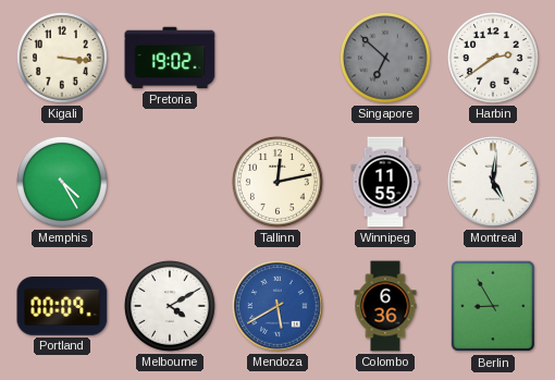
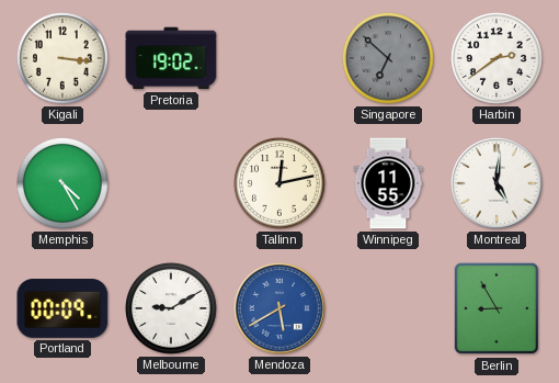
Melbourne: 4:10 -> 9:10 (171, 308)
Colombo: 6:36 -> none (385, 306)
